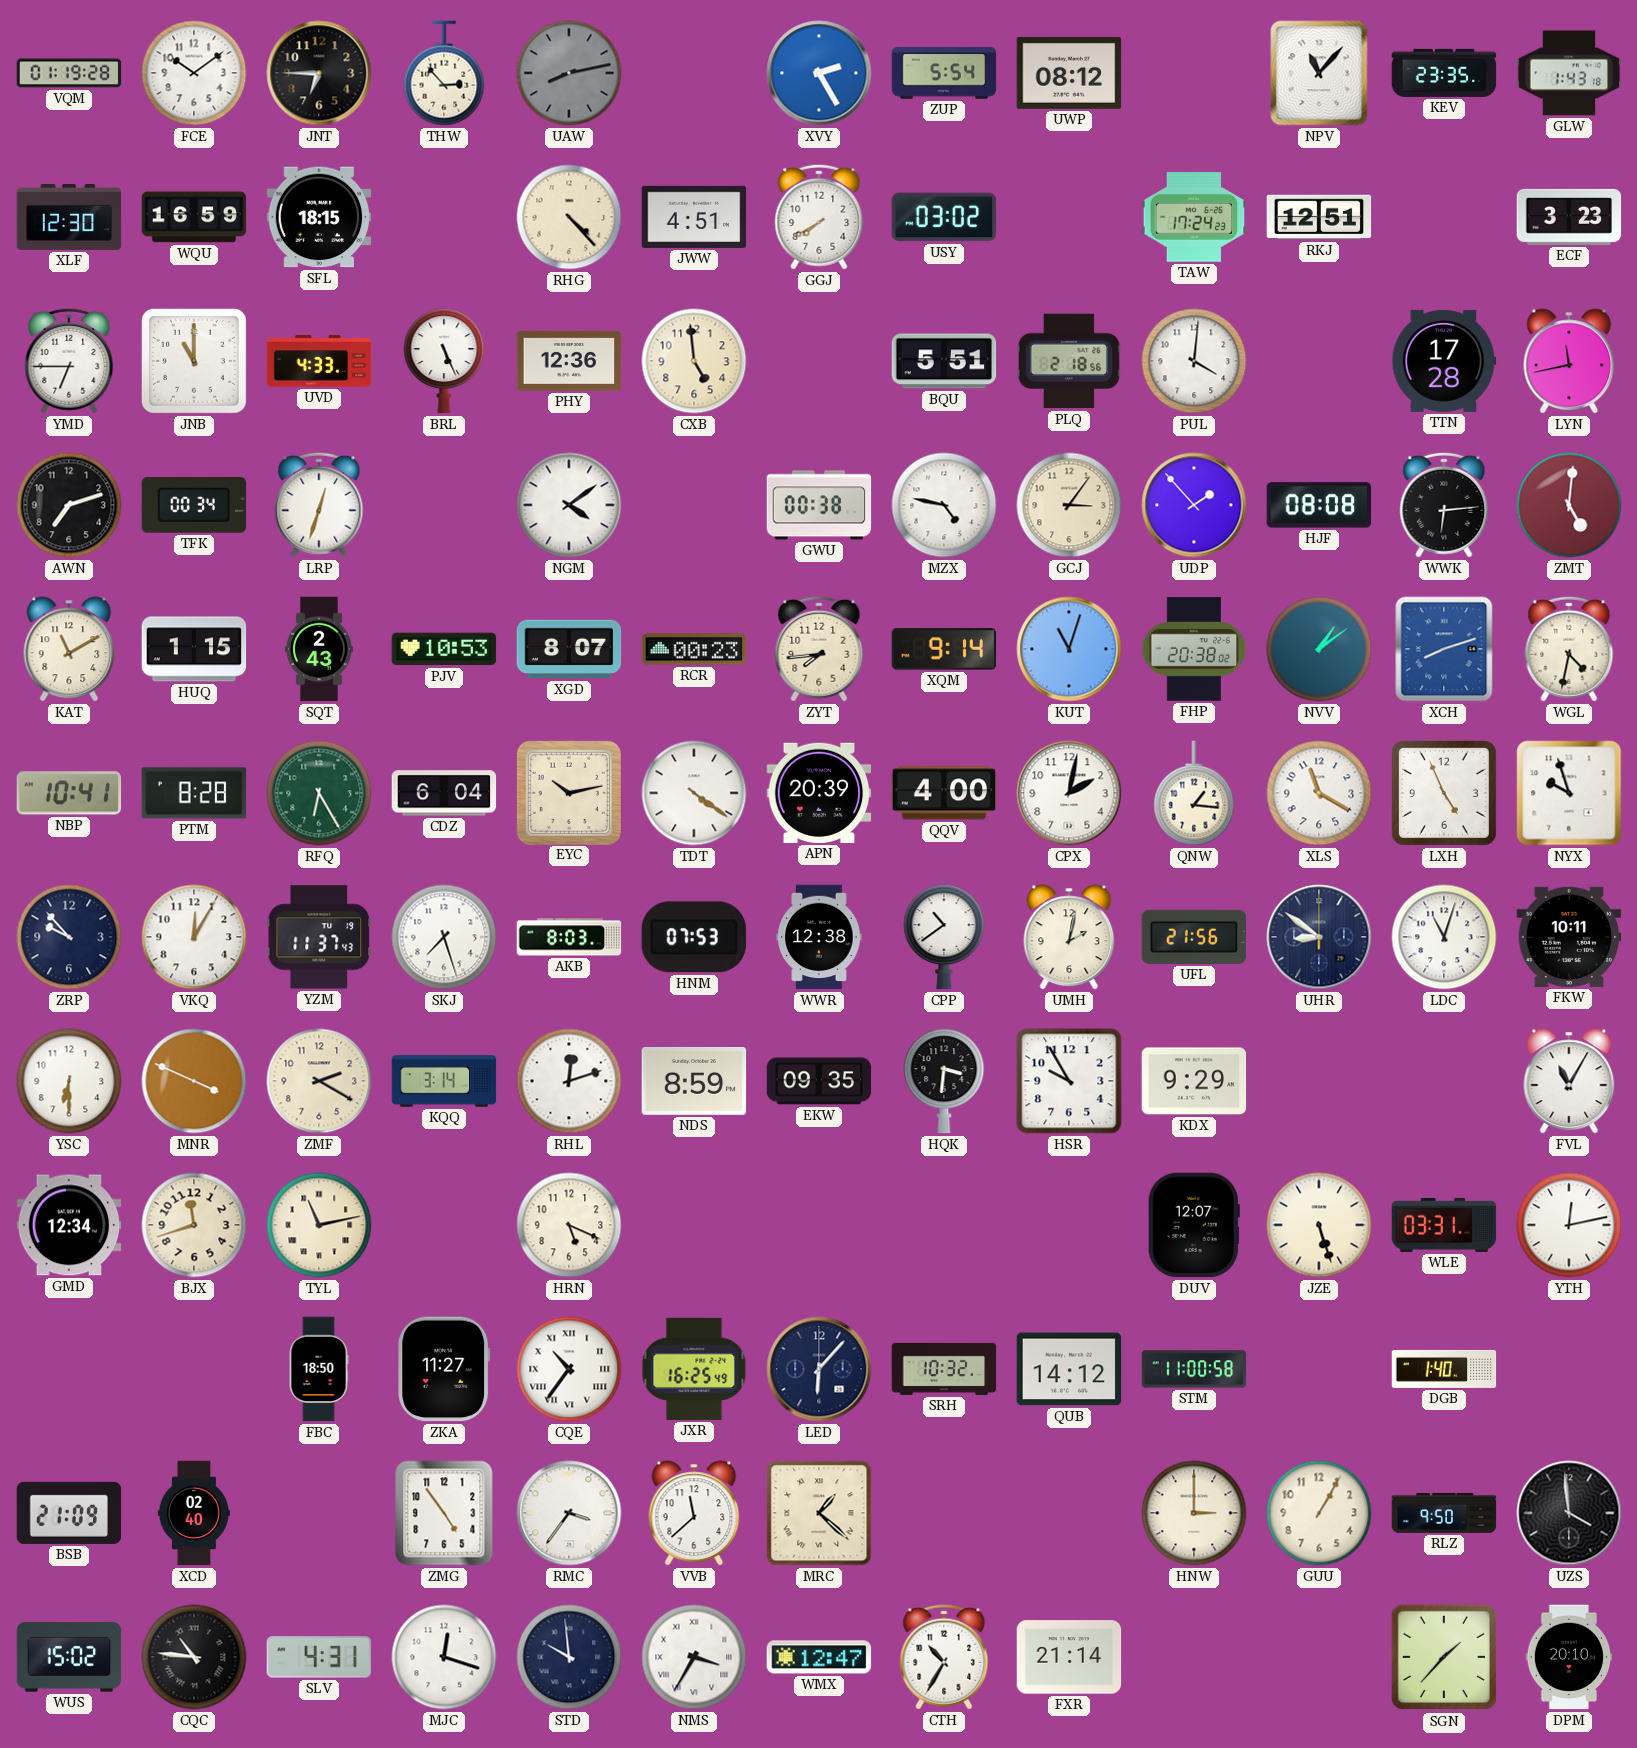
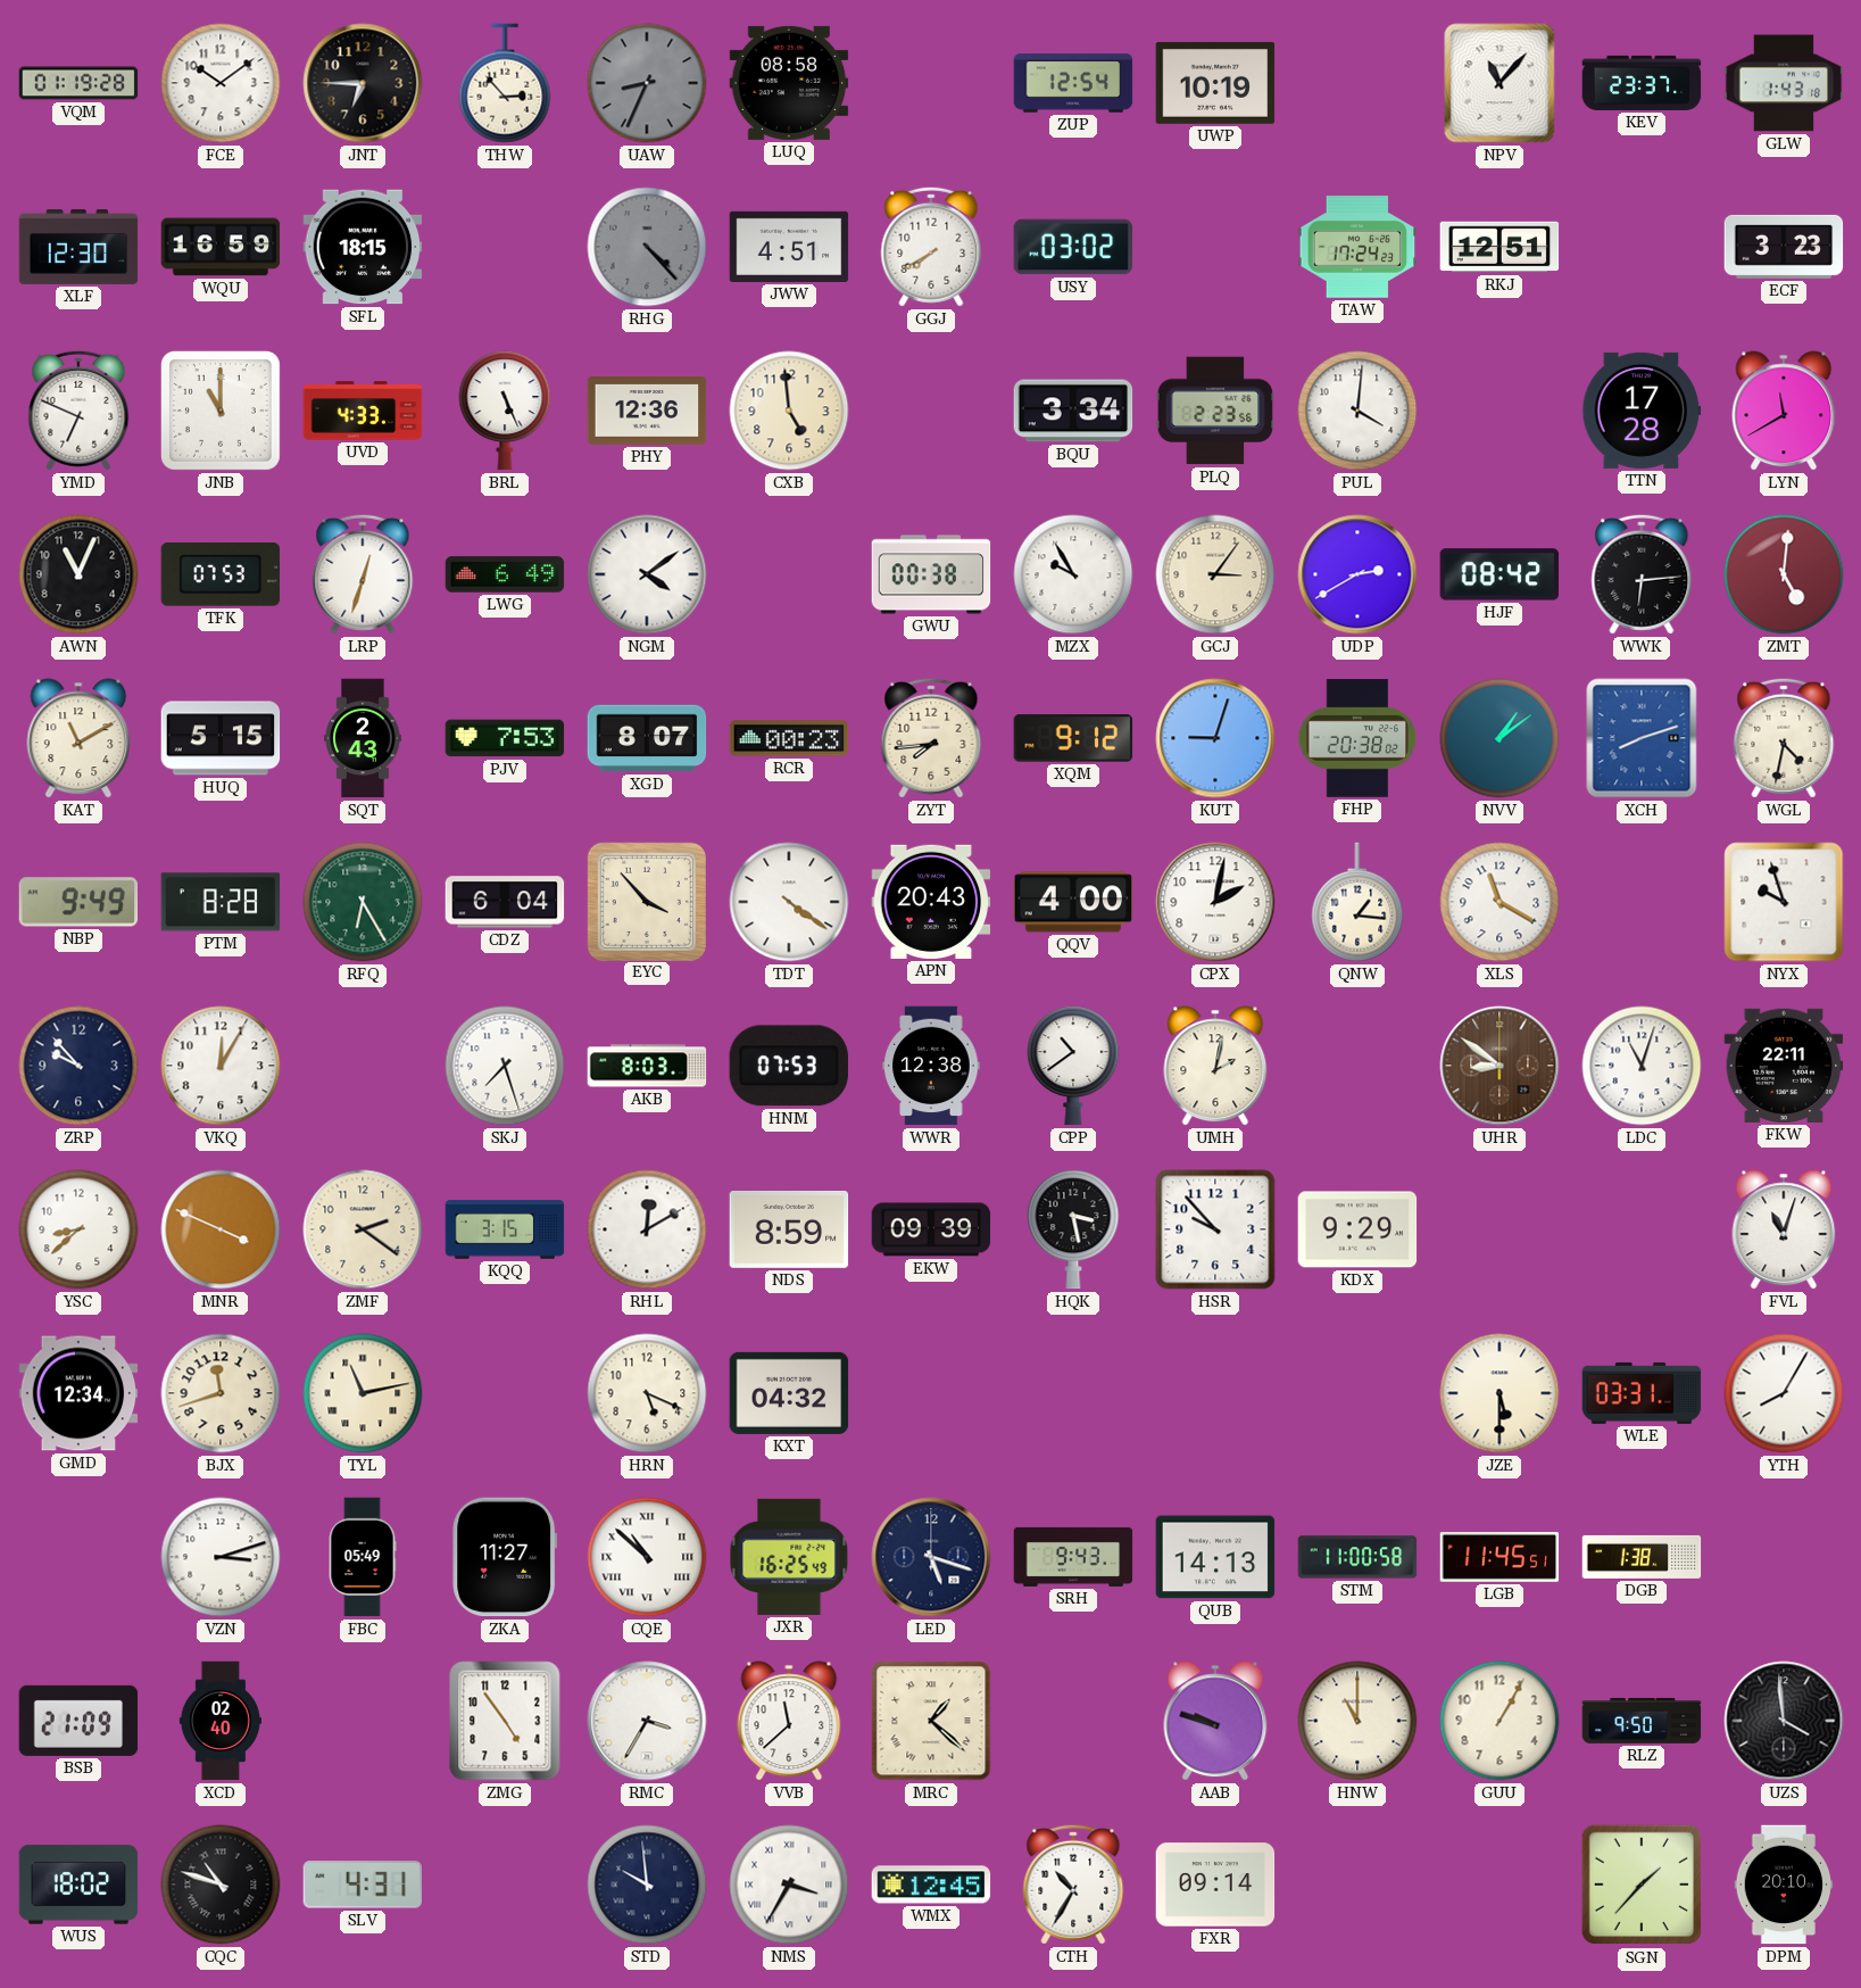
UAW: 8:13 -> 8:34 (647, 83)
LUQ: none -> 08:58 (789, 83)
XVY: 2:25 -> none (819, 73)
ZUP: 5:54 -> 12:54 (1073, 83)
UWP: 08:12 -> 10:19 (1215, 83)
KEV: 23:35 -> 23:37 (1642, 83)
RHG dial: cream -> grey (647, 247)
YMD: 6:45 -> 6:49 (78, 411)
BQU: 5:51 -> 3:34 (1073, 411)
PLQ: 2:18 -> 2:23 (1215, 411)
LYN: 11:43 -> 11:40 (1784, 411)
AWN: 7:12 -> 11:04 (78, 574)
TFK: 00:34 -> 07:53 (221, 575)
LWG: none -> 6:49 (505, 574)
MZX: 4:47 -> 9:55 (1073, 574)
UDP: 1:53 -> 2:40 (1357, 574)
HJF: 08:08 -> 08:42 (1499, 574)
HUQ: 1:15 -> 5:15 (221, 738)
PJV: 10:53 -> 7:53 (505, 738)
XQM: 9:14 -> 9:12 (1073, 738)
KUT: 11:03 -> 9:03 (1215, 738)
NBP: 10:41 -> 9:49 (78, 902)
EYC: 10:13 -> 3:53 (646, 901)
APN: 20:39 -> 20:43 (931, 902)
LXH: 4:56 -> none (1444, 793)
YZM: 11:37 -> none (319, 937)
UFL: 21:56 -> none (1194, 937)
UHR dial: navy -> brown (1499, 1066)
FKW: 10:11 -> 22:11 (1784, 1066)
YSC: 6:30 -> 8:38 (78, 1229)
ZMF: 2:20 -> 2:21 (363, 1229)
KQQ: 3:14 -> 3:15 (505, 1229)
RHL: 12:12 -> 12:10 (647, 1229)
EKW: 09:35 -> 09:39 (931, 1229)
HQK: 3:31 -> 3:28 (1073, 1229)
HSR: 9:55 -> 9:53 (1215, 1229)
FVL: 11:05 -> 11:03 (1784, 1229)
KXT: none -> 04:32 (789, 1393)
DUV: 12:07 -> none (1194, 1225)
JZE: 5:27 -> 5:30 (1499, 1393)
YTH: 12:13 -> 8:05 (1784, 1393)
VZN: none -> 3:12 (221, 1557)
FBC: 18:50 -> 05:49 (363, 1557)
CQE: 10:36 -> 10:52 (647, 1557)
LED: 6:07 -> 5:18 (931, 1557)
SRH: 10:32 -> 9:43 (1073, 1557)
QUB: 14:12 -> 14:13 (1215, 1557)
LGB: none -> 11:45 (1499, 1558)
DGB: 1:40 -> 1:38 (1642, 1557)
RMC: 3:36 -> 3:35 (647, 1721)
AAB: none -> 9:48 (1215, 1721)
HNW: 3:00 -> 11:00 (1357, 1721)
WUS: 15:02 -> 18:02 (78, 1885)
CQC: 10:46 -> 10:48 (221, 1885)
MJC: 12:18 -> none (444, 1657)
WMX: 12:47 -> 12:45 (931, 1885)
FXR: 21:14 -> 09:14 (1215, 1885)
